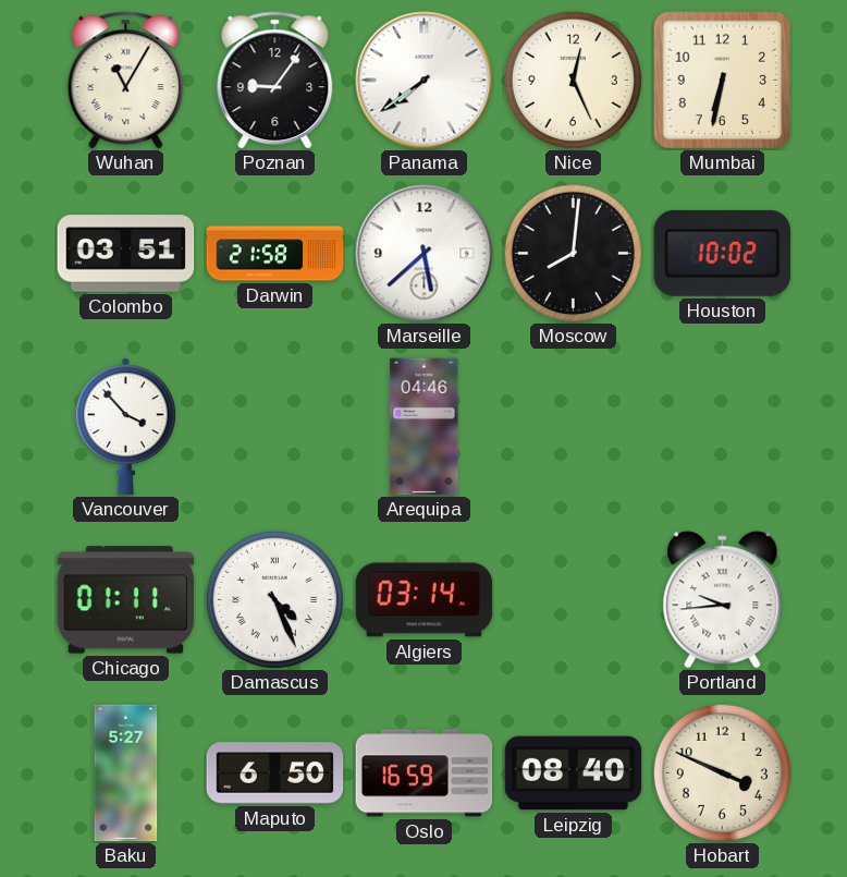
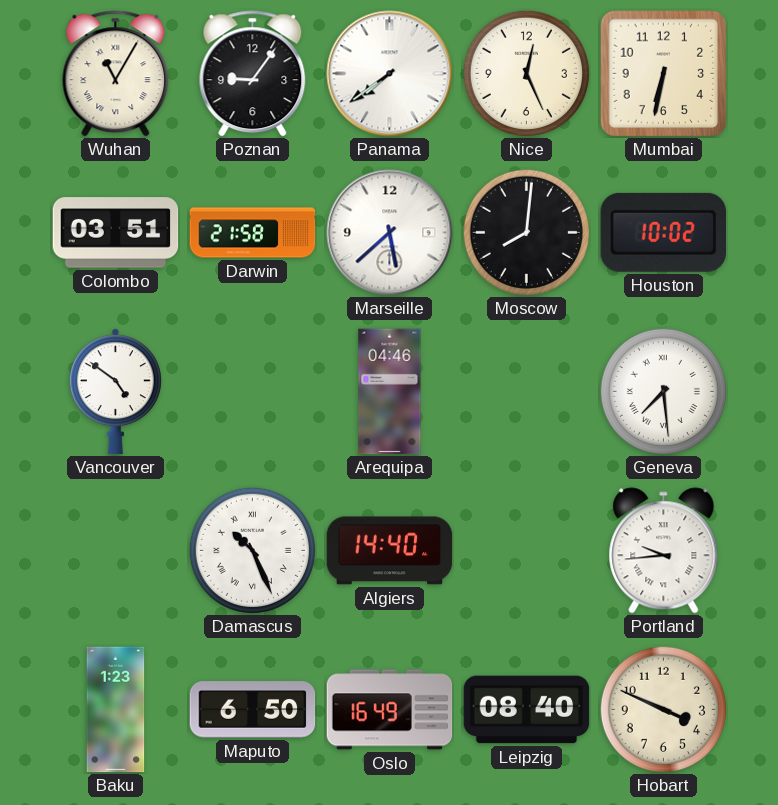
Vancouver: 3:53 -> 4:51 (115, 392)
Geneva: none -> 7:29 (663, 391)
Chicago: 01:11 -> none (126, 600)
Damascus: 4:26 -> 10:26 (252, 550)
Algiers: 03:14 -> 14:40 (390, 551)
Baku: 5:27 -> 1:23 (116, 710)
Oslo: 16:59 -> 16:49 (390, 710)
